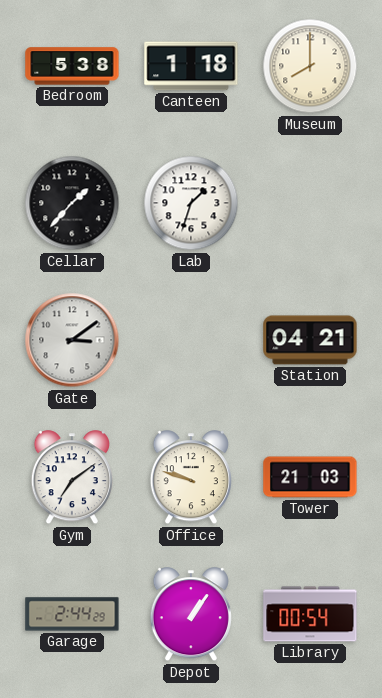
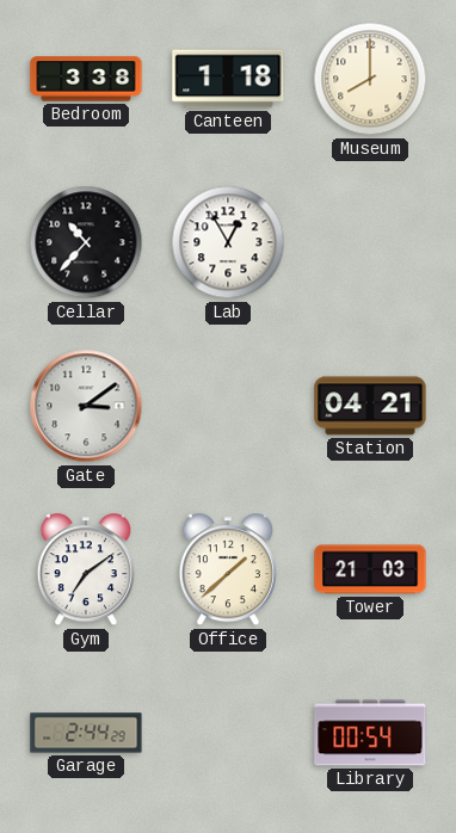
Bedroom: 5:38 -> 3:38 (86, 79)
Cellar: 1:37 -> 10:37 (86, 242)
Lab: 1:33 -> 12:55 (228, 242)
Office: 9:48 -> 1:38 (228, 570)
Depot: 1:06 -> none (191, 615)
